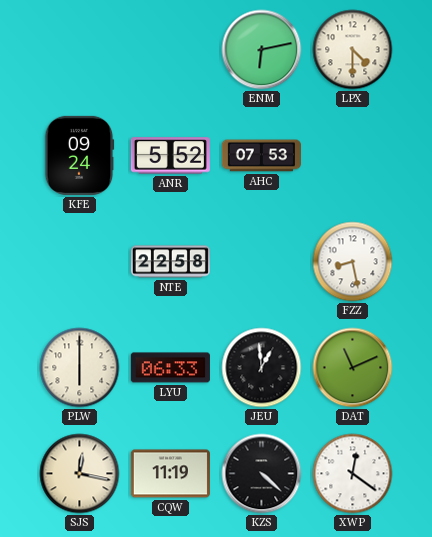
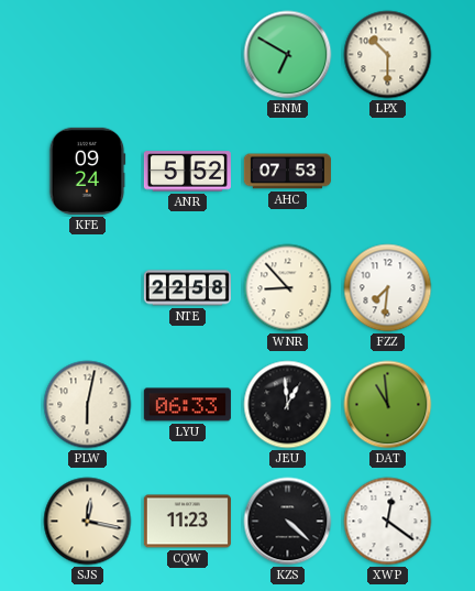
ENM: 6:13 -> 6:50 (288, 55)
LPX: 4:30 -> 10:30 (388, 55)
WNR: none -> 8:53 (288, 288)
FZZ: 8:28 -> 7:31 (388, 288)
PLW: 6:00 -> 6:02 (88, 405)
DAT: 11:11 -> 10:59 (388, 405)
CQW: 11:19 -> 11:23 (187, 522)
